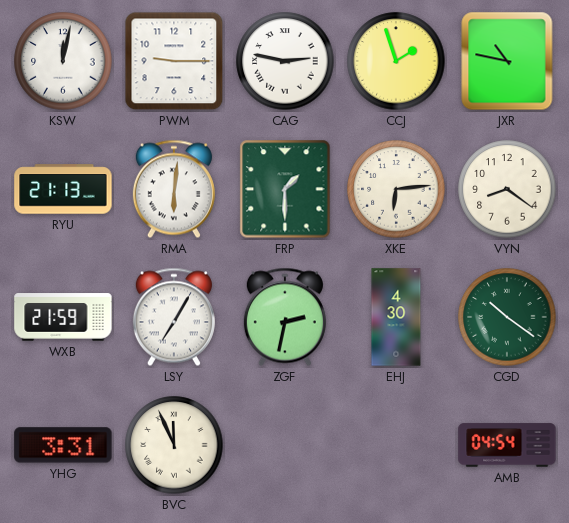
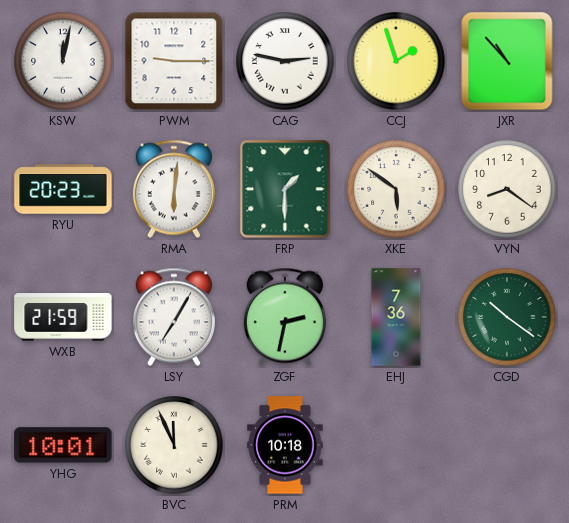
JXR: 10:47 -> 10:53 (507, 61)
RYU: 21:13 -> 20:23 (63, 189)
XKE: 6:14 -> 5:51 (396, 189)
EHJ: 4:30 -> 7:36 (396, 317)
YHG: 3:31 -> 10:01 (63, 445)
PRM: none -> 10:18 (285, 445)
AMB: 04:54 -> none (507, 445)
